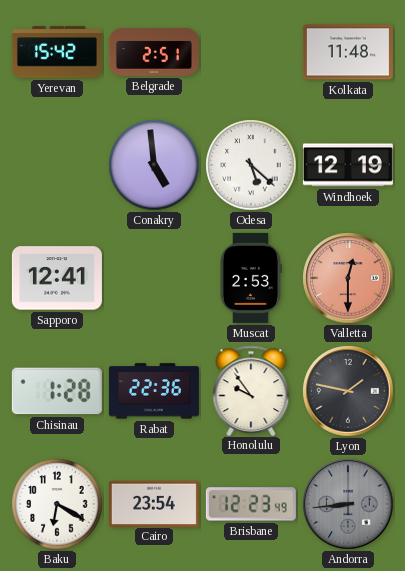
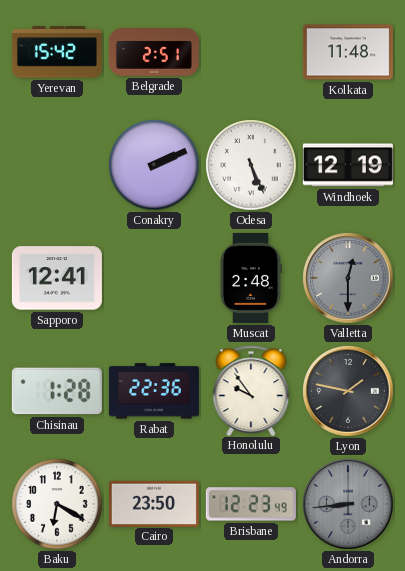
Conakry: 4:59 -> 2:11 (154, 165)
Odesa: 5:22 -> 5:26 (251, 165)
Muscat: 2:53 -> 2:48 (250, 278)
Valletta dial: salmon -> grey (348, 278)
Cairo: 23:54 -> 23:50 (154, 503)
